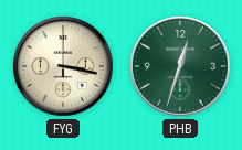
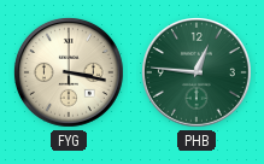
PHB: 12:33 -> 12:46 (196, 72)
